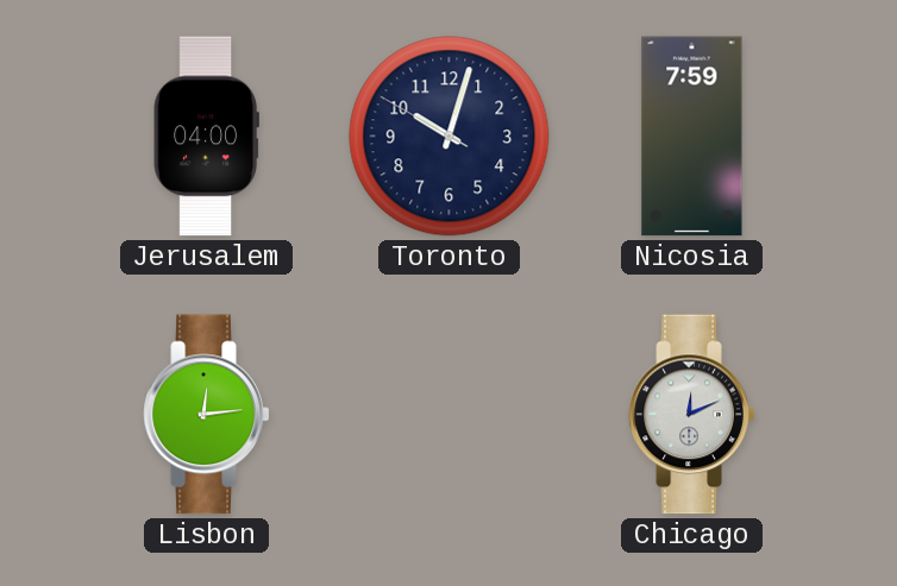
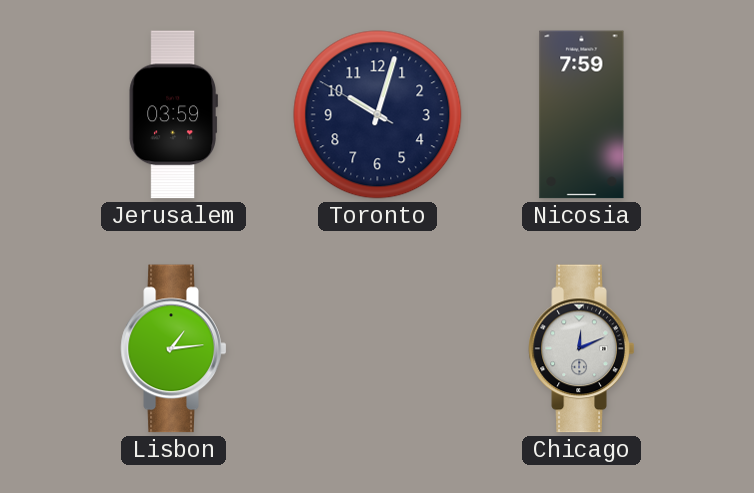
Jerusalem: 04:00 -> 03:59 (173, 115)
Lisbon: 12:14 -> 1:14 (174, 349)
